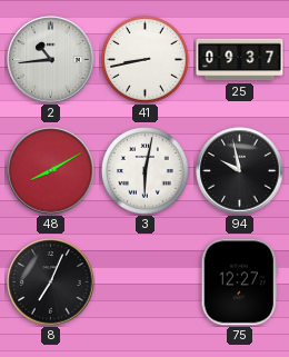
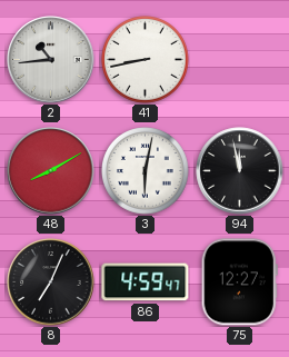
25: 09:37 -> none (240, 60)
94: 9:58 -> 11:58 (240, 171)
86: none -> 4:59 (146, 282)
